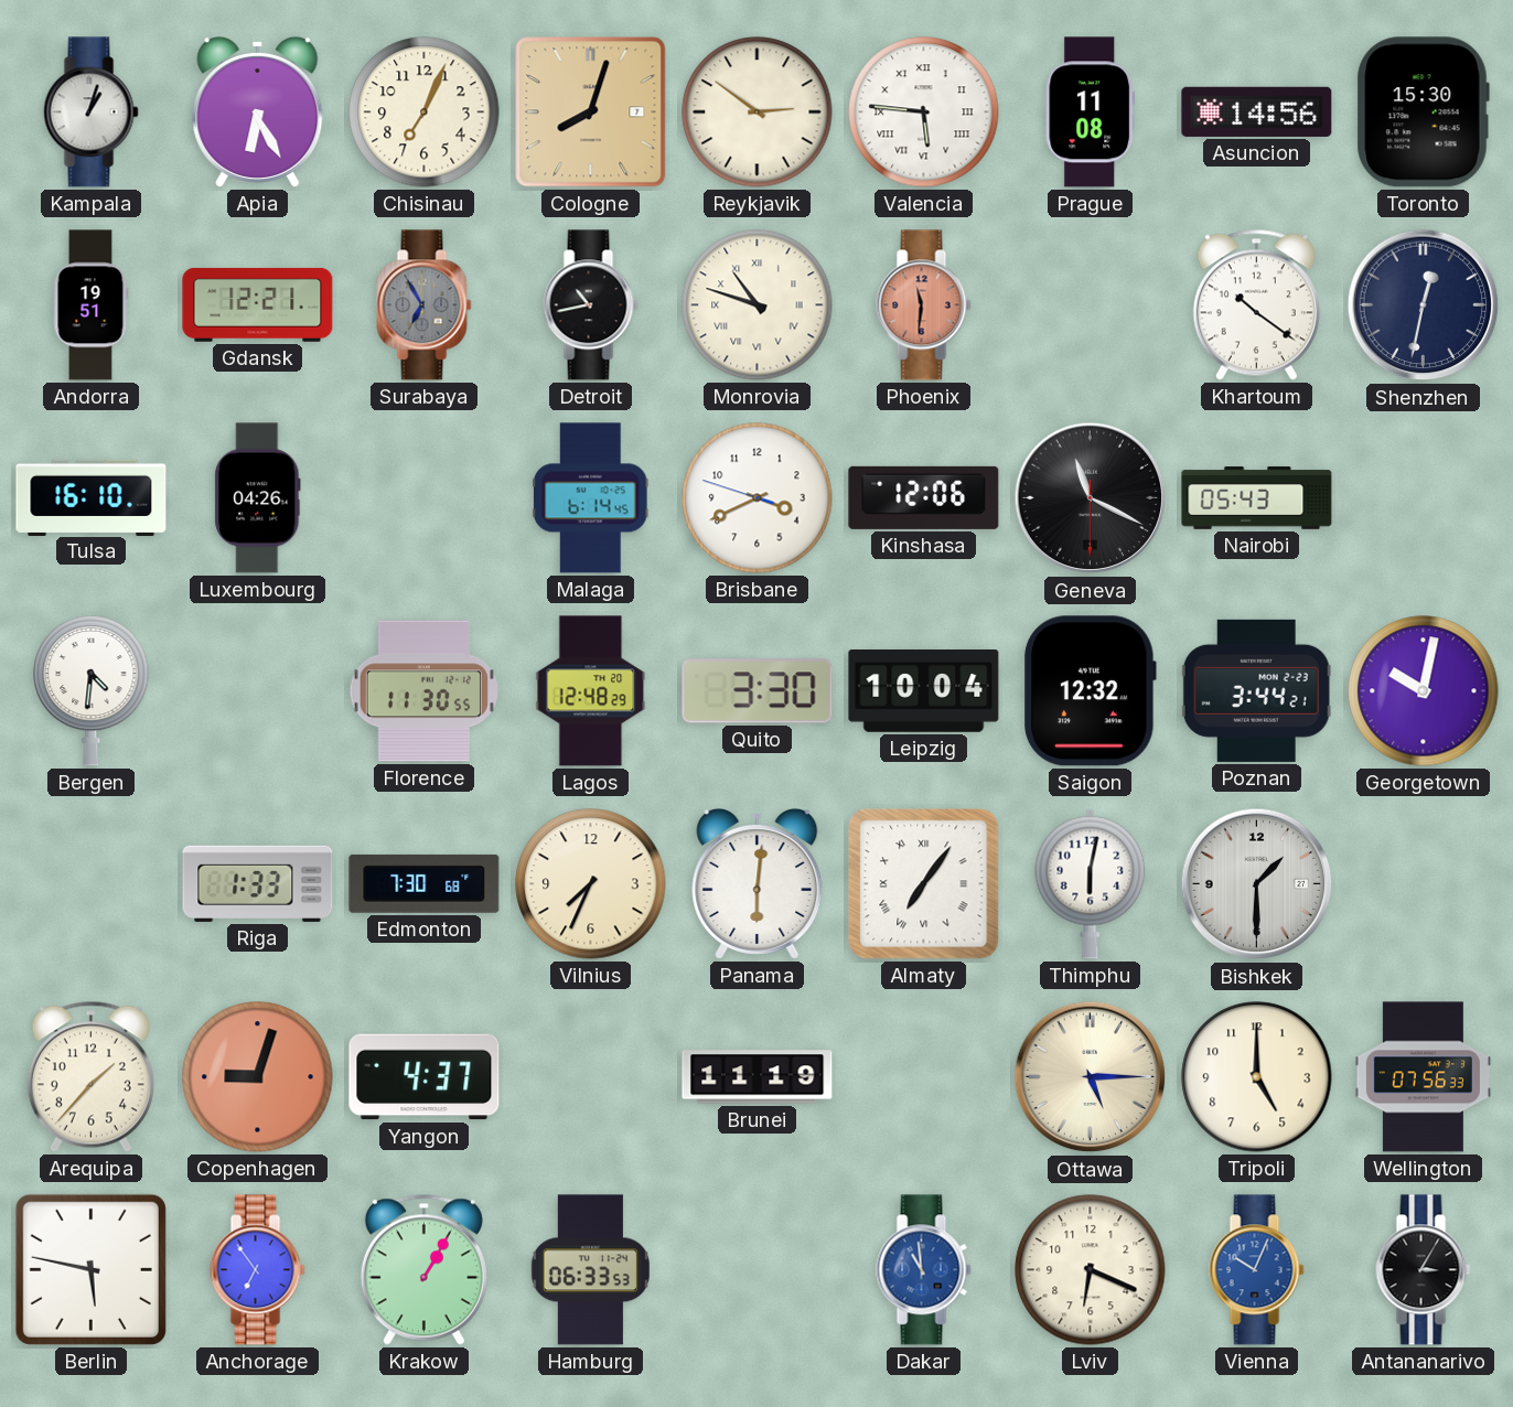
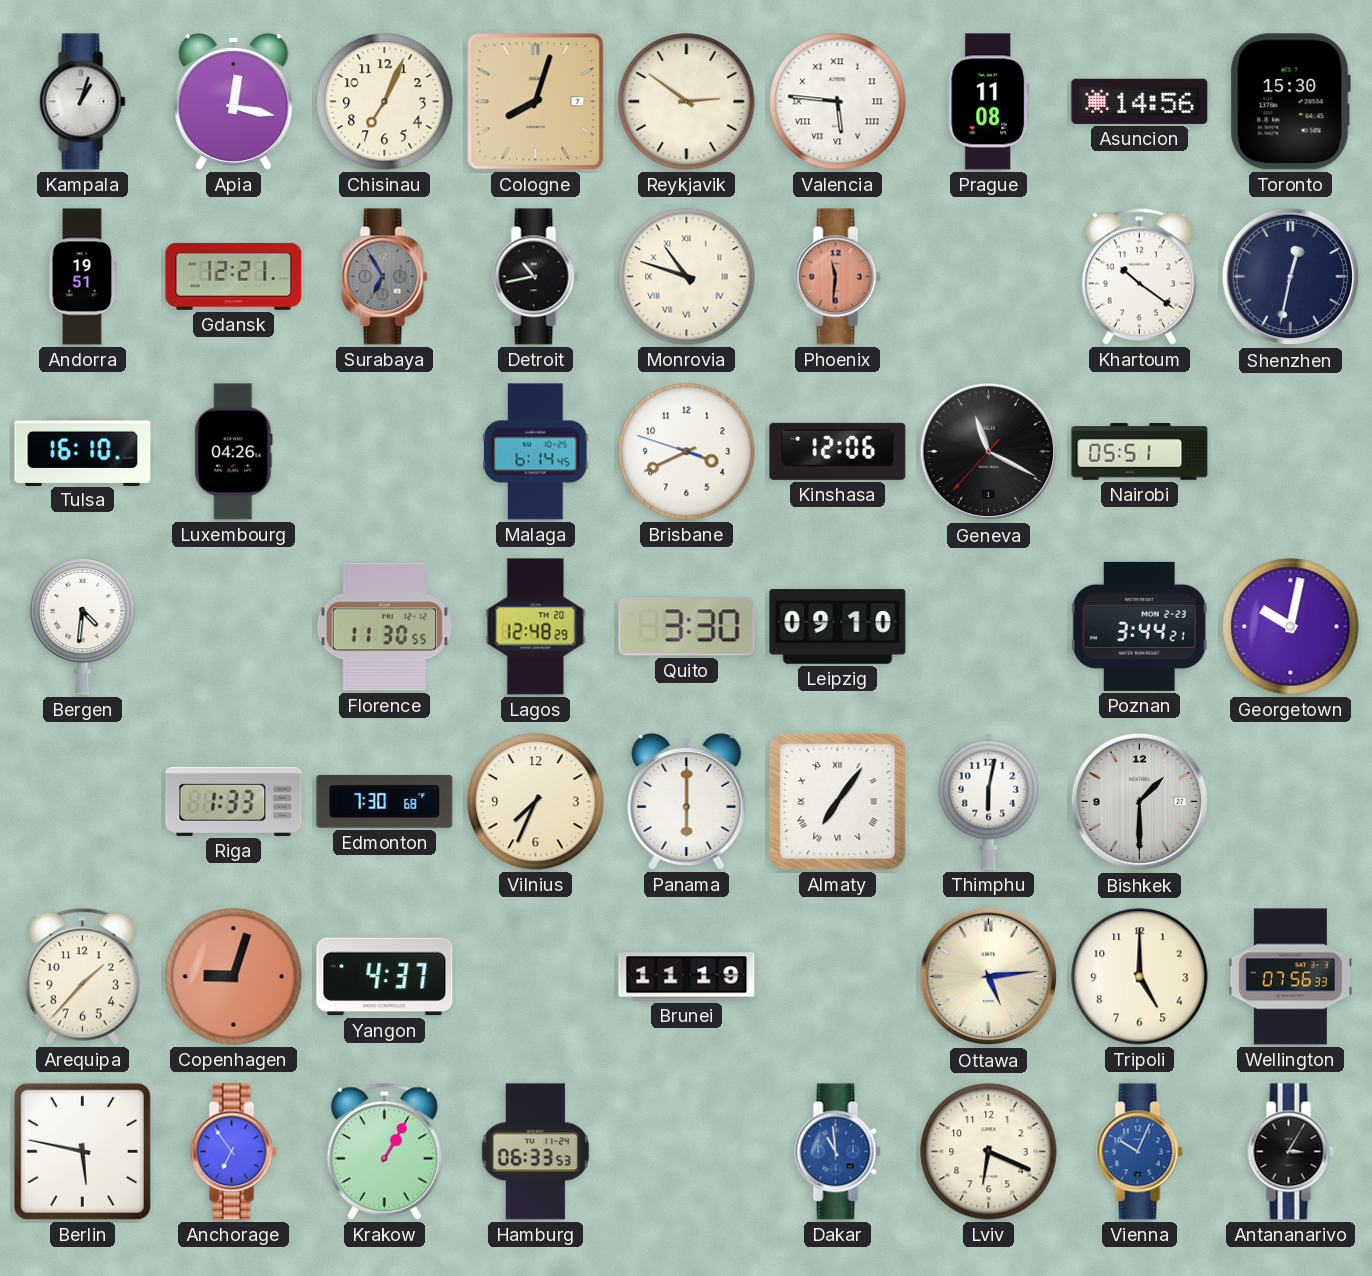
Apia: 6:25 -> 12:17 (234, 101)
Geneva: 11:19:30 -> 11:19:37 (989, 452)
Nairobi: 05:43 -> 05:51 (1140, 452)
Leipzig: 10:04 -> 09:10 (838, 627)
Saigon: 12:32 -> none (1090, 691)
Panama: 6:01 -> 6:00 (687, 801)
Ottawa: 5:15 -> 5:14 (989, 977)
